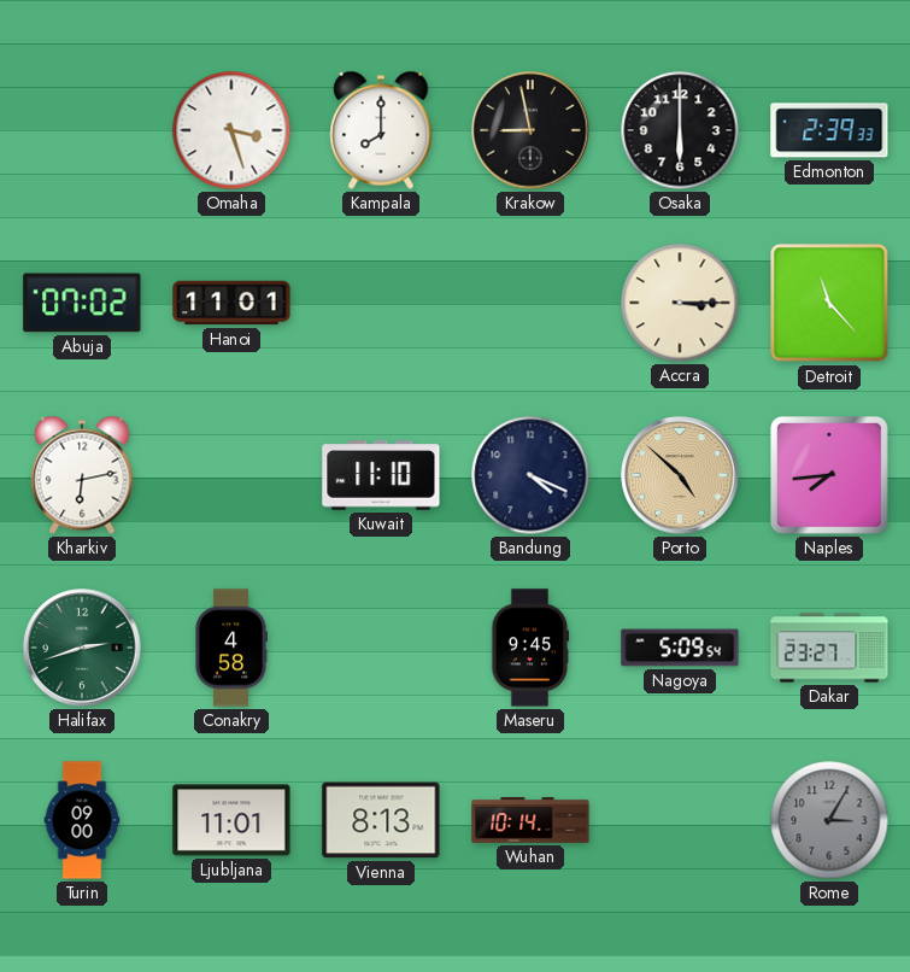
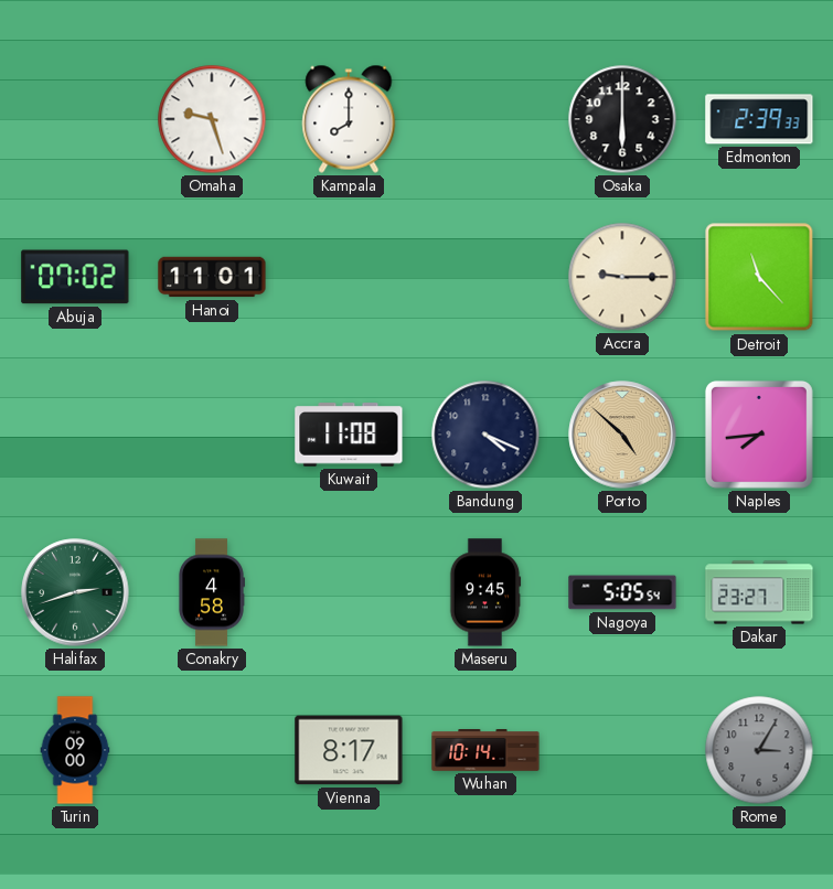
Omaha: 3:27 -> 9:27 (212, 119)
Krakow: 8:58 -> none (530, 130)
Accra: 3:15 -> 9:15 (622, 277)
Kharkiv: 6:13 -> none (82, 475)
Kuwait: 11:10 -> 11:08 (349, 435)
Nagoya: 5:09 -> 5:05 (622, 592)
Ljubljana: 11:01 -> none (231, 820)
Vienna: 8:13 -> 8:17 (349, 750)
